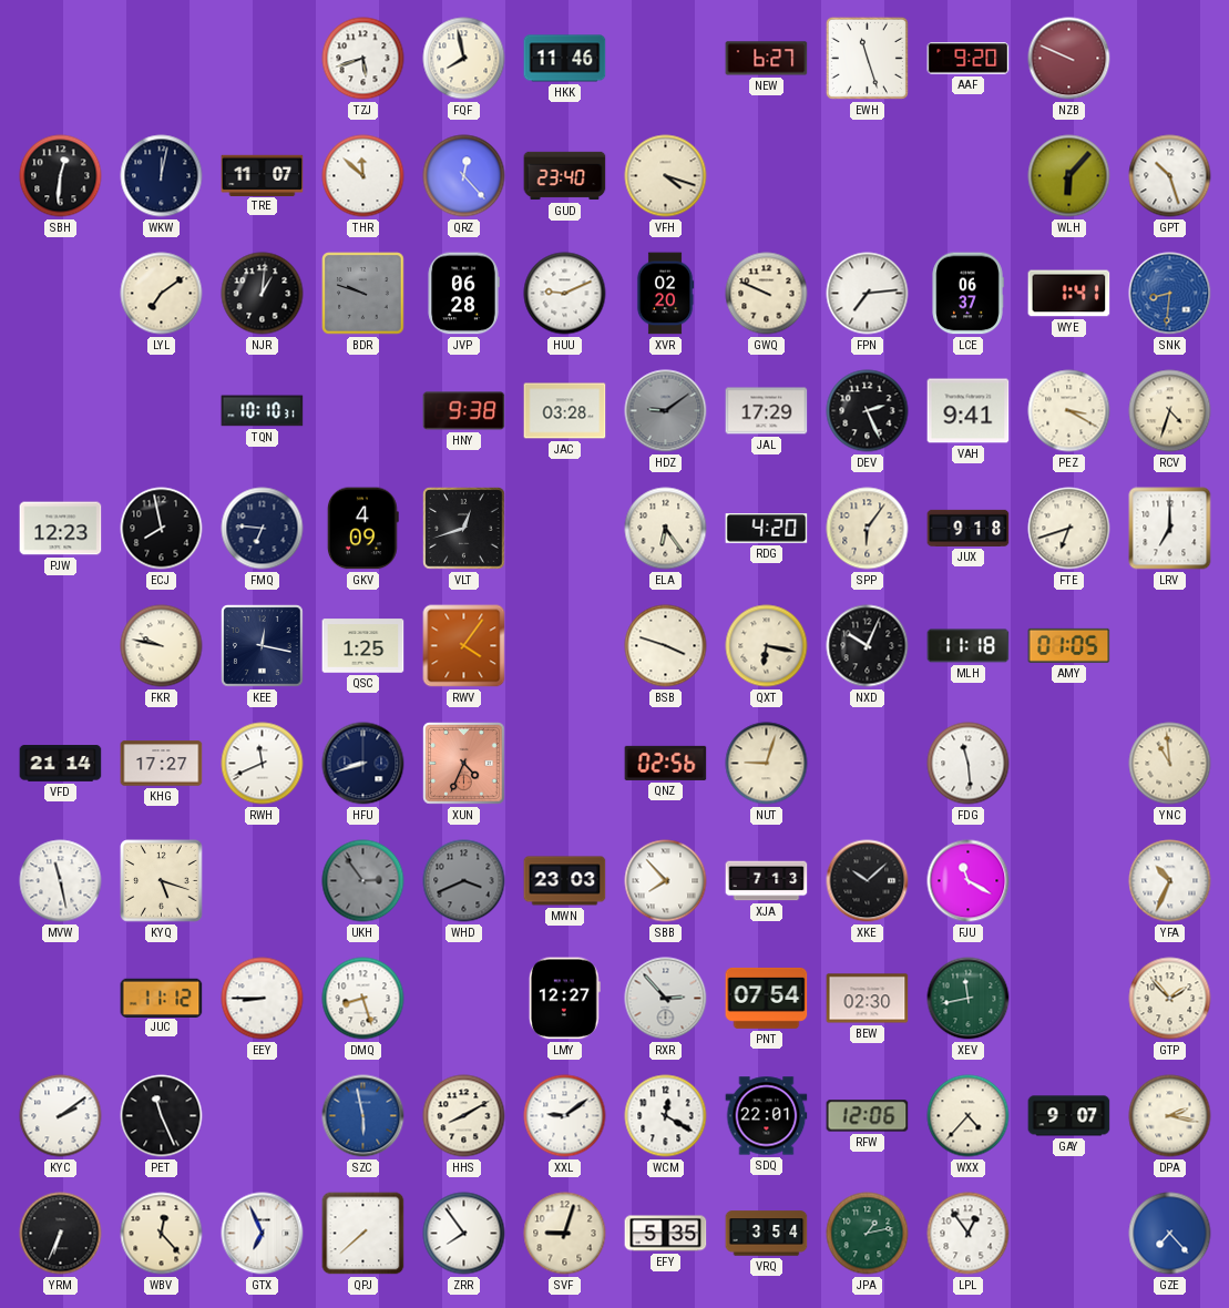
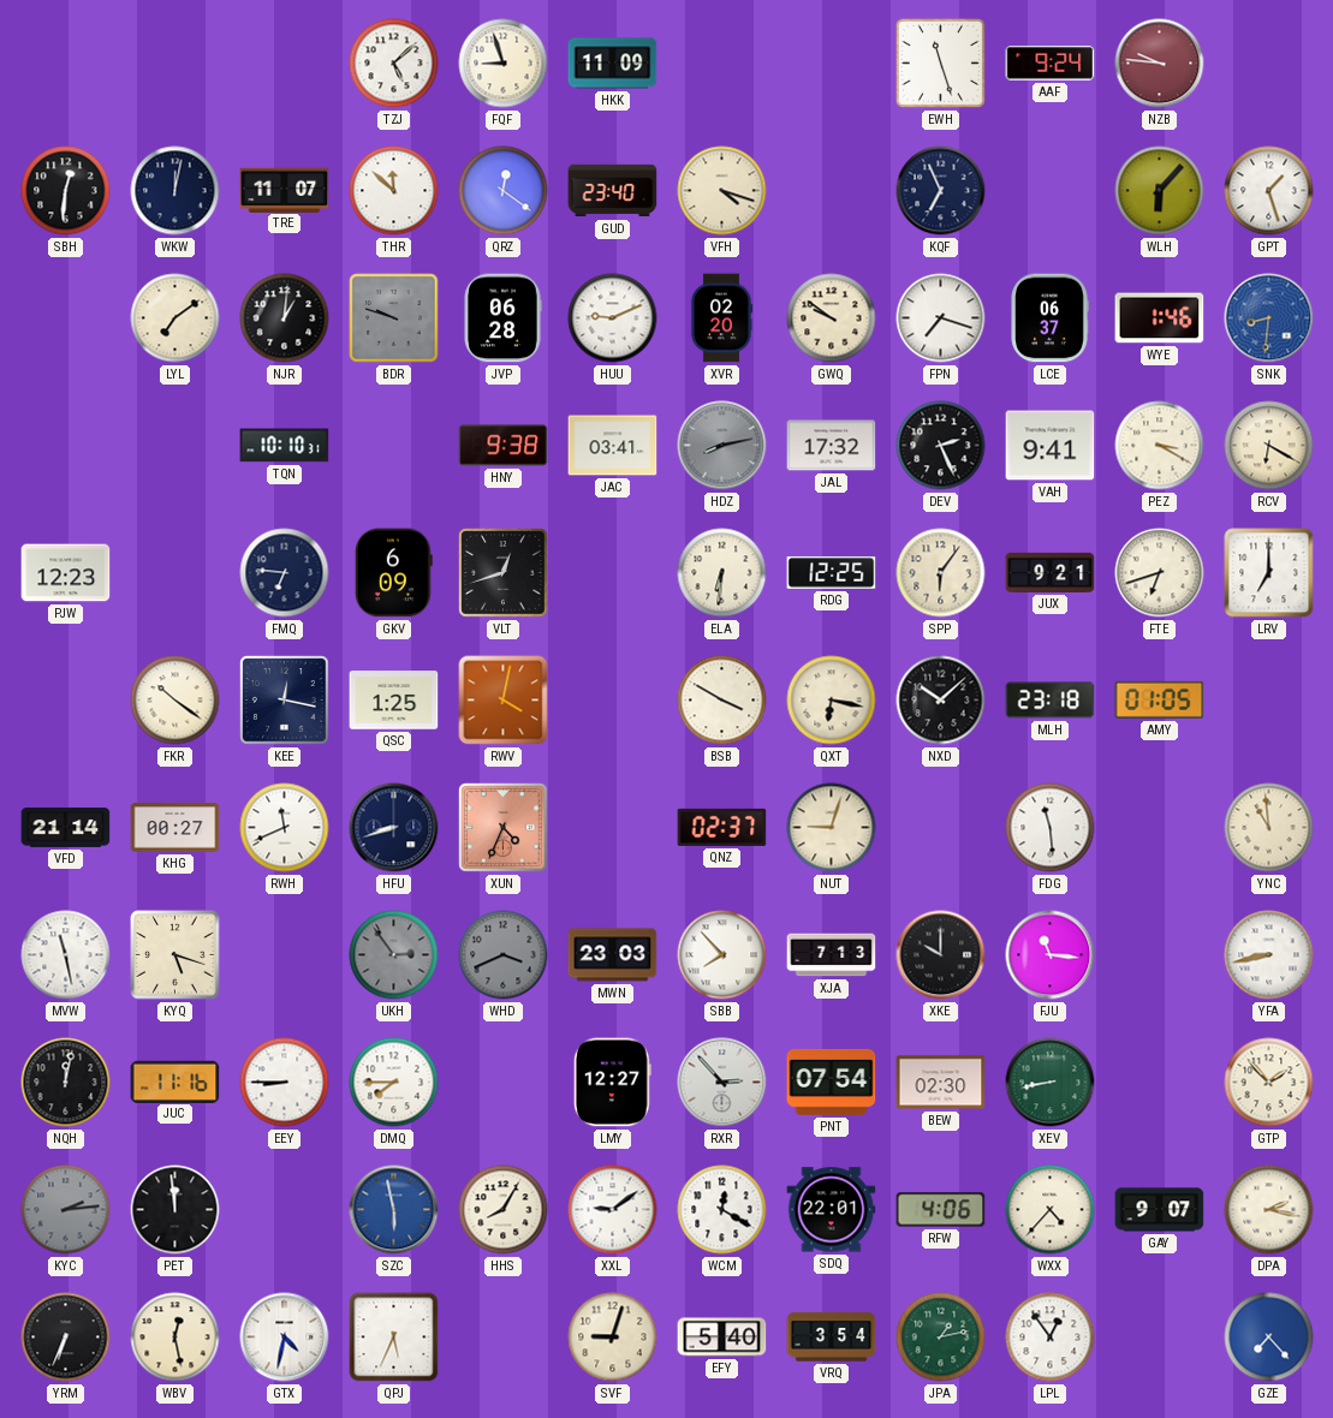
TZJ: 5:42 -> 5:08 (394, 64)
FQF: 7:58 -> 8:57 (504, 64)
HKK: 11:46 -> 11:09 (613, 64)
NEW: 6:27 -> none (767, 59)
AAF: 9:20 -> 9:24 (1051, 64)
NZB: 9:49 -> 9:46 (1160, 64)
QRZ: 12:23 -> 12:21 (504, 191)
KQF: none -> 6:56 (941, 191)
GPT: 10:27 -> 1:27 (1269, 191)
GWQ: 9:49 -> 9:51 (832, 318)
FPN: 7:14 -> 7:18 (941, 318)
WYE: 1:41 -> 1:46 (1160, 318)
JAC: 03:28 -> 03:41 (613, 446)
HDZ: 9:09 -> 8:13 (722, 446)
JAL: 17:29 -> 17:32 (832, 446)
RCV: 4:33 -> 6:20 (1269, 446)
ECJ: 7:58 -> none (162, 529)
GKV: 4:09 -> 6:09 (393, 573)
ELA: 6:24 -> 6:31 (722, 573)
RDG: 4:20 -> 12:25 (832, 573)
JUX: 9:18 -> 9:21 (1051, 572)
FKR: 9:47 -> 10:21 (175, 701)
RWV: 4:06 -> 4:02 (504, 701)
BSB: 3:48 -> 3:50 (722, 701)
NXD: 10:04 -> 10:08 (941, 701)
MLH: 11:18 -> 23:18 (1051, 701)
KHG: 17:27 -> 00:27 (175, 828)
QNZ: 02:56 -> 02:37 (722, 827)
XKE: 10:08 -> 10:00 (941, 955)
FJU: 11:20 -> 11:16 (1051, 955)
YFA: 10:34 -> 8:43 (1269, 955)
NQH: none -> 12:02 (66, 1083)
JUC: 11:12 -> 11:16 (175, 1082)
DMQ: 8:27 -> 7:45 (394, 1083)
XEV: 11:43 -> 8:43 (1051, 1083)
KYC: 2:09 -> 2:14 (66, 1210)
KYC dial: white -> grey (66, 1210)
PET: 11:26 -> 11:59 (175, 1210)
HHS: 8:10 -> 8:05 (504, 1210)
RFW: 12:06 -> 4:06 (941, 1210)
WBV: 12:23 -> 12:28 (175, 1337)
GTX: 6:56 -> 4:32 (285, 1337)
QPJ: 7:38 -> 5:34 (394, 1337)
ZRR: 7:54 -> none (464, 1234)
EFY: 5:35 -> 5:40 (722, 1337)
